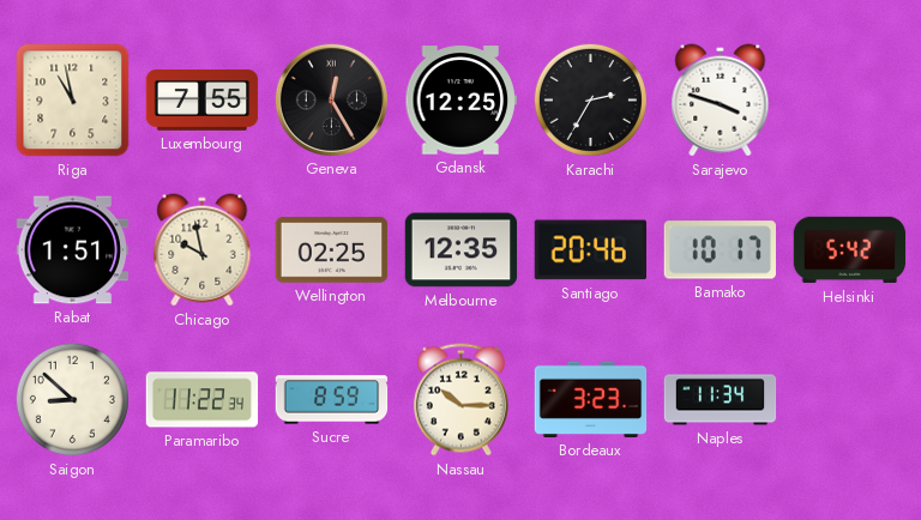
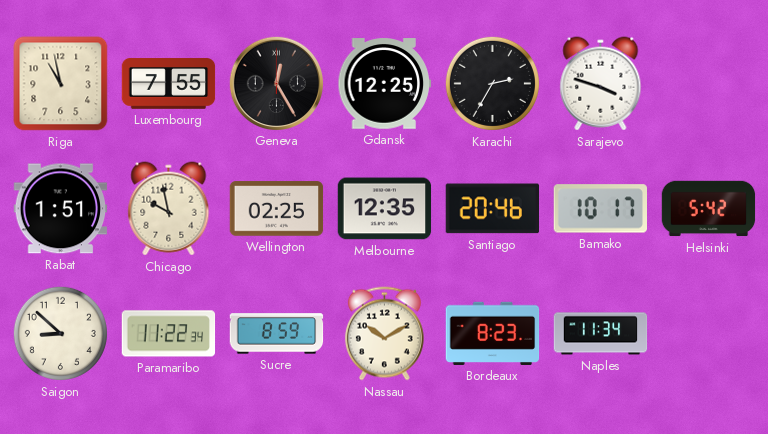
Nassau: 10:15 -> 10:10 (384, 334)
Bordeaux: 3:23 -> 8:23 (493, 333)
